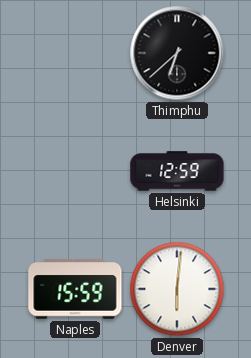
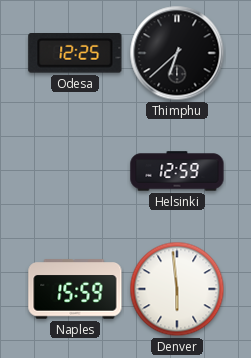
Odesa: none -> 12:25 (75, 53)
Denver: 6:01 -> 5:59 (177, 289)
